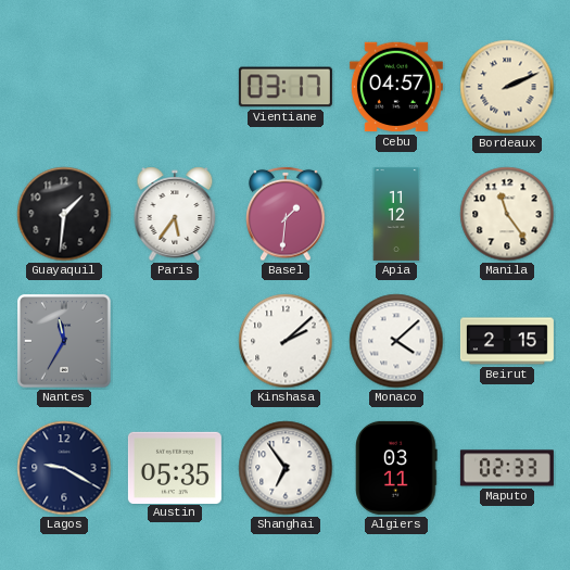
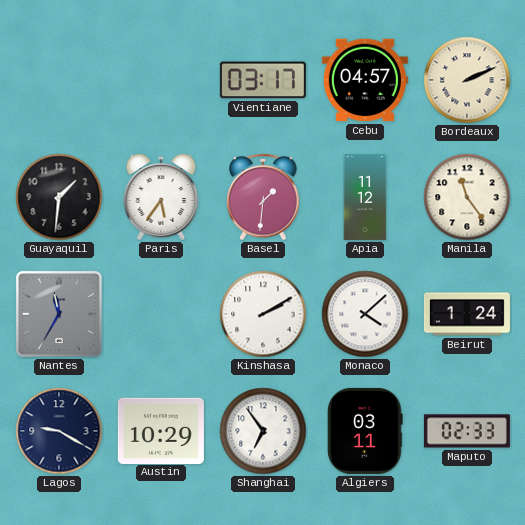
Kinshasa: 2:08 -> 2:10 (263, 314)
Beirut: 2:15 -> 1:24 (467, 314)
Austin: 05:35 -> 10:29 (161, 430)
